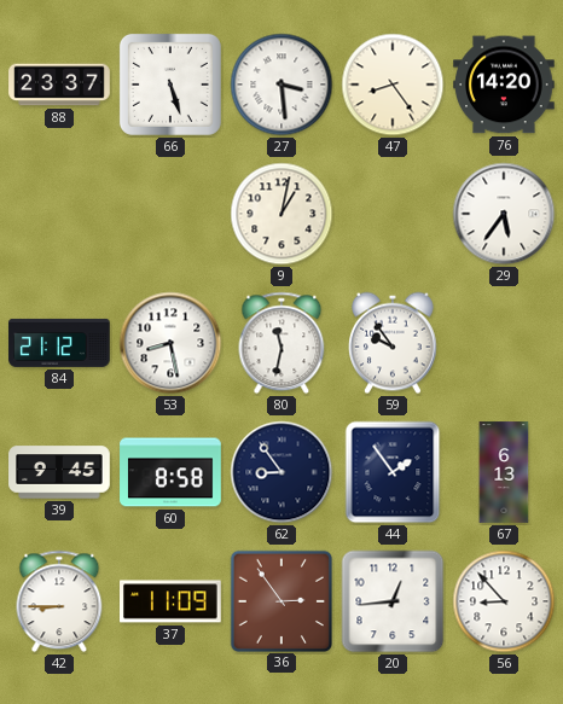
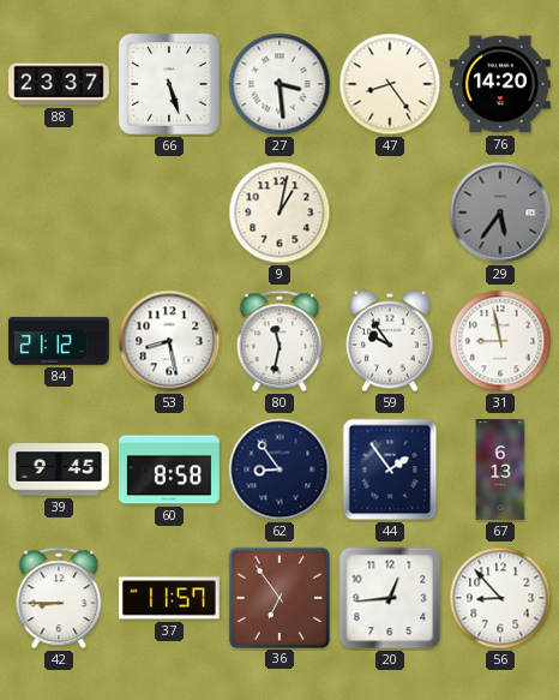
29 dial: white -> grey (500, 213)
31: none -> 8:58 (500, 341)
37: 11:09 -> 11:57 (169, 598)
36: 2:54 -> 6:54 (278, 597)
